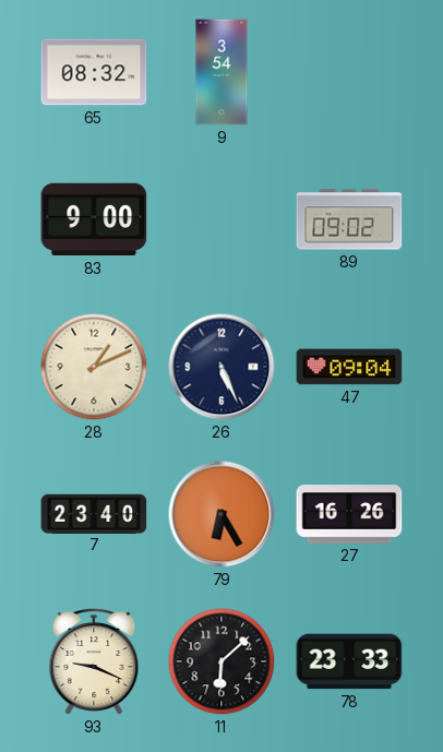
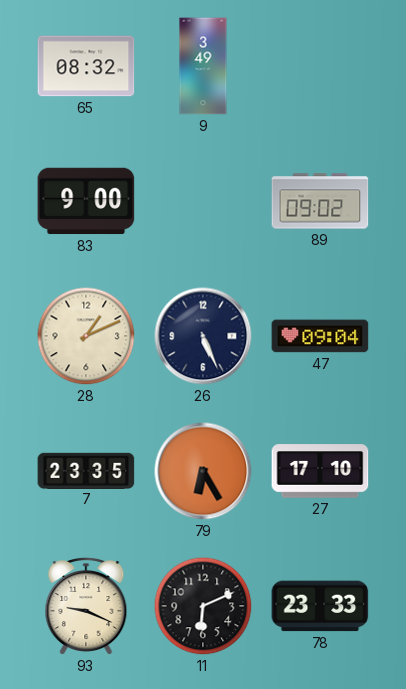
9: 3:54 -> 3:49 (203, 66)
7: 23:40 -> 23:35 (86, 470)
27: 16:26 -> 17:10 (320, 471)
11: 6:08 -> 6:11 (203, 606)
